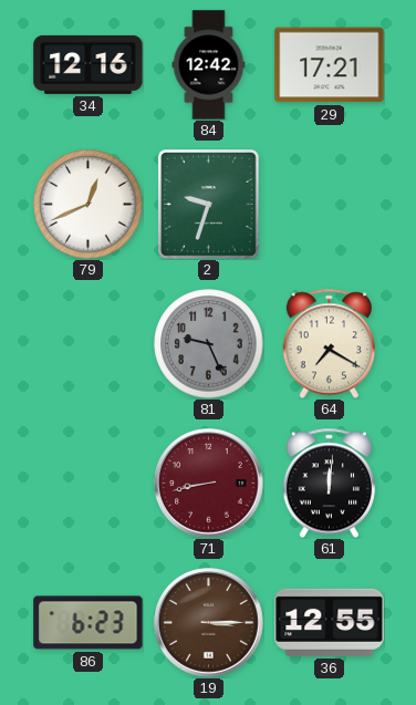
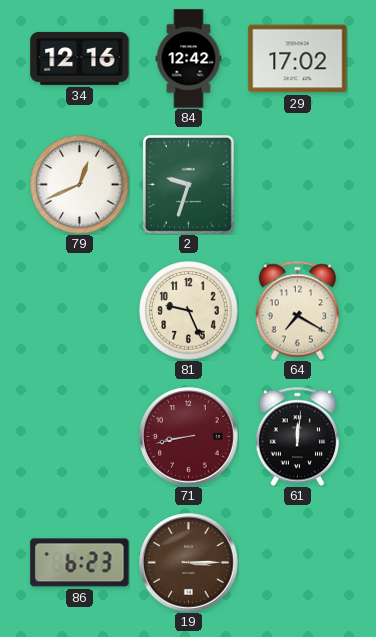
29: 17:21 -> 17:02 (298, 59)
81 dial: grey -> cream (189, 311)
36: 12:55 -> none (330, 622)
